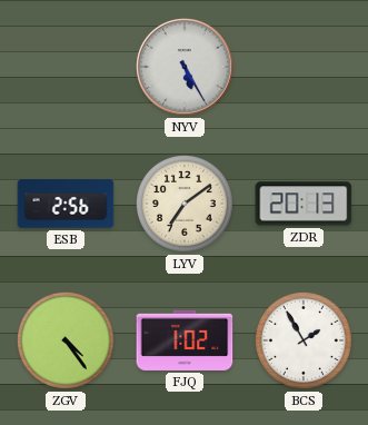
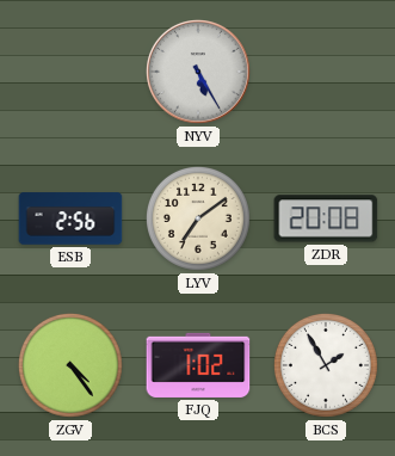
ZDR: 20:13 -> 20:08 (326, 218)
